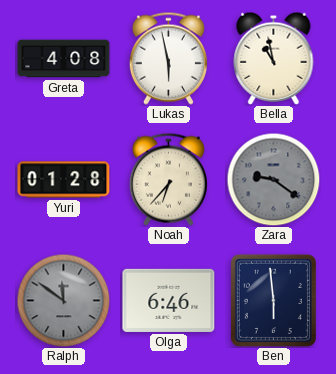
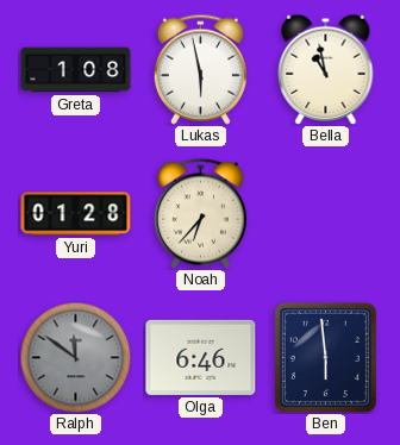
Greta: 4:08 -> 1:08 (76, 70)
Zara: 9:21 -> none (273, 179)
